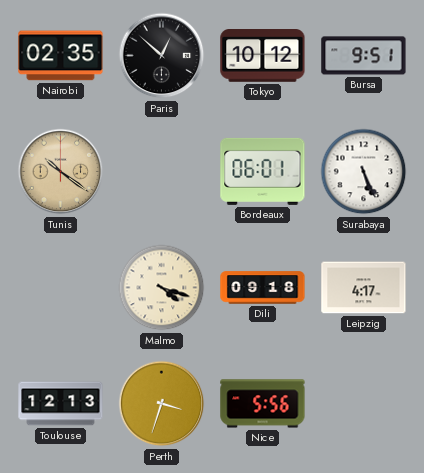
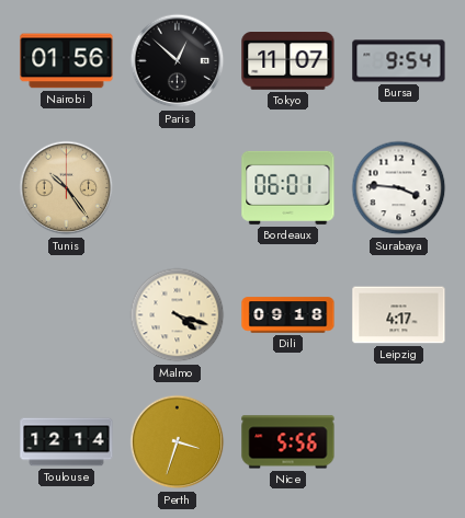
Nairobi: 02:35 -> 01:56 (67, 61)
Tokyo: 10:12 -> 11:07 (288, 61)
Bursa: 9:51 -> 9:54 (399, 61)
Tunis: 10:21 -> 10:24 (67, 188)
Surabaya: 5:26 -> 3:46 (399, 188)
Toulouse: 12:13 -> 12:14 (67, 442)
